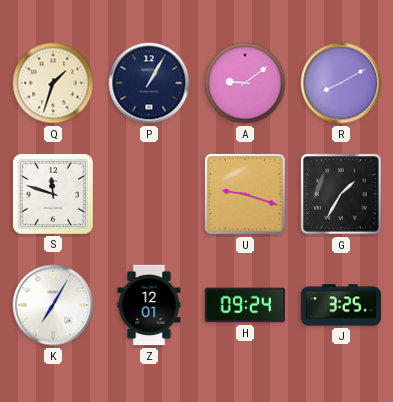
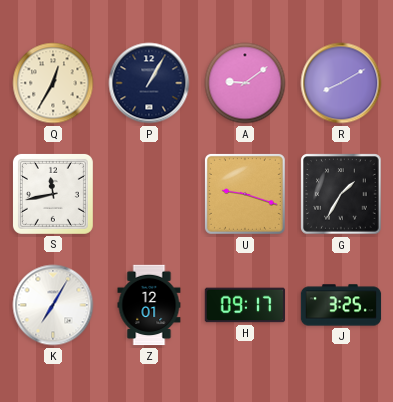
Q: 1:33 -> 12:35 (53, 83)
S: 11:48 -> 11:43 (53, 194)
H: 09:24 -> 09:17 (245, 305)
